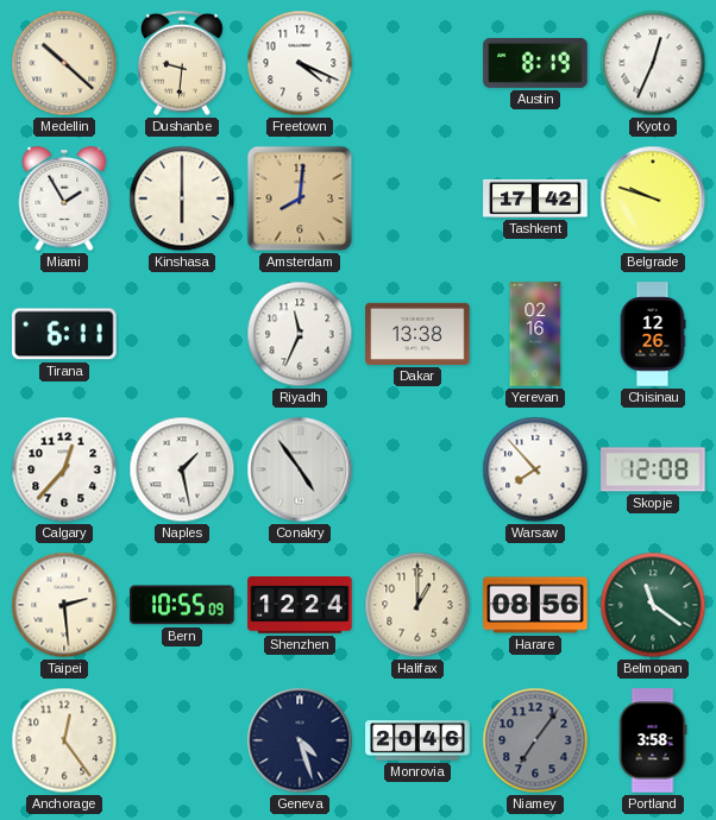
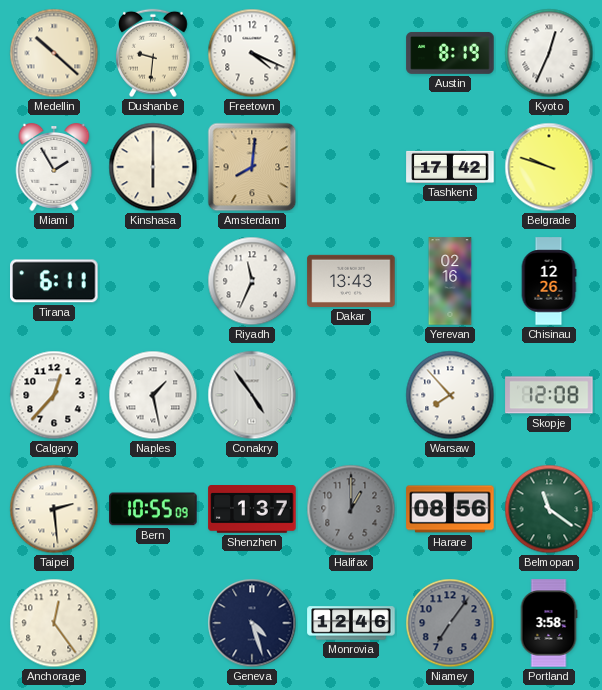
Dakar: 13:38 -> 13:43 (351, 281)
Shenzhen: 12:24 -> 1:37 (252, 510)
Halifax dial: cream -> grey (351, 509)
Monrovia: 20:46 -> 12:46 (351, 623)
